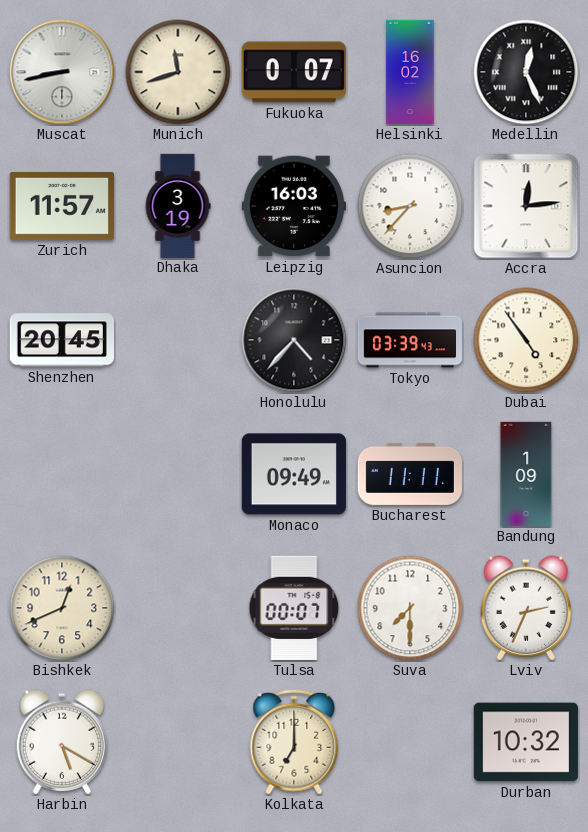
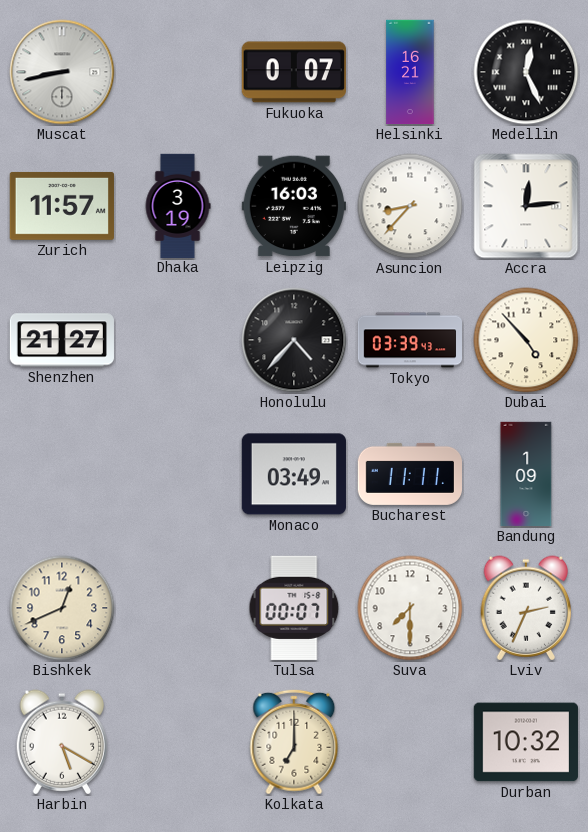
Munich: 11:42 -> none (178, 72)
Helsinki: 16:02 -> 16:21 (410, 72)
Shenzhen: 20:45 -> 21:27 (62, 340)
Dubai: 4:54 -> 4:53 (526, 340)
Monaco: 09:49 -> 03:49 (294, 474)
